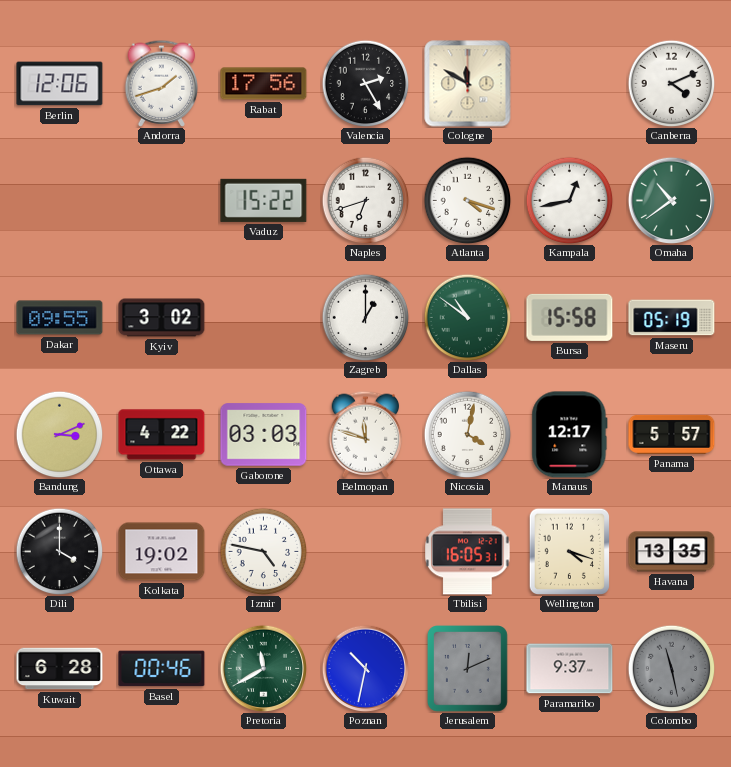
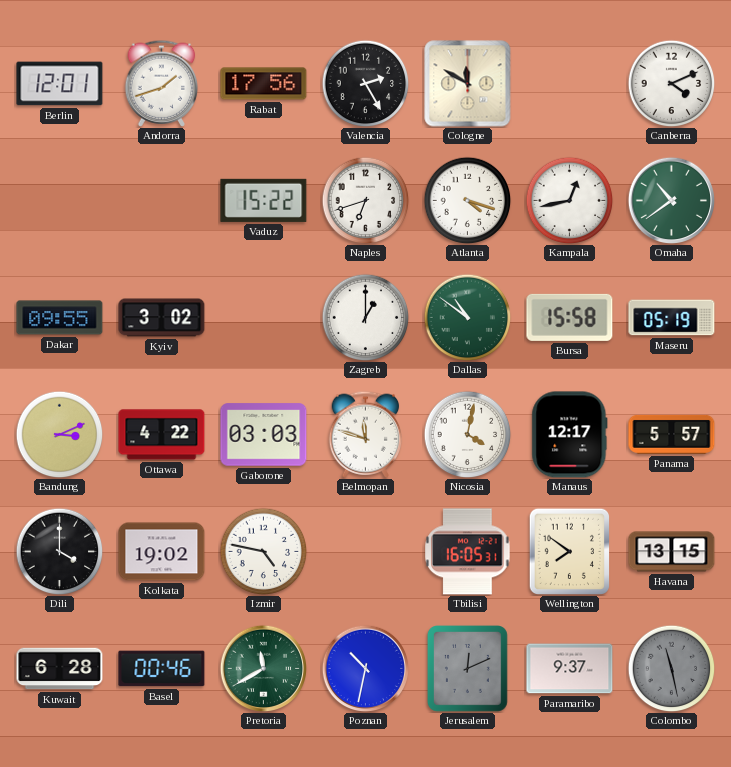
Berlin: 12:06 -> 12:01 (60, 84)
Wellington: 4:18 -> 7:51 (569, 551)
Havana: 13:35 -> 13:15 (672, 552)
